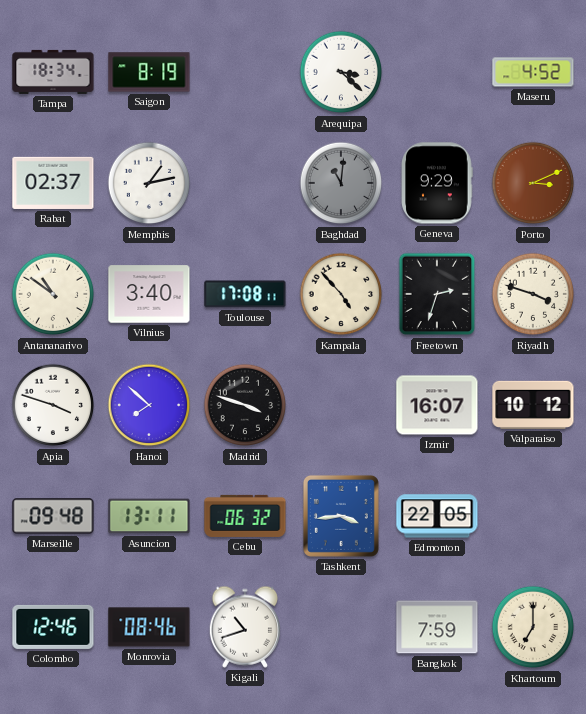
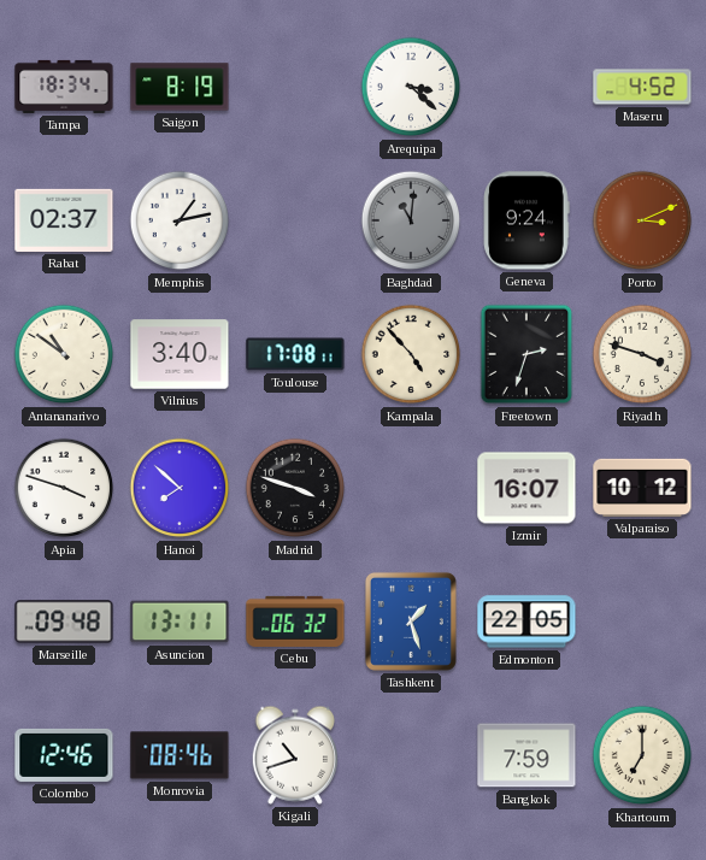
Geneva: 9:29 -> 9:24 (526, 220)
Tashkent: 3:44 -> 1:27 (411, 622)
